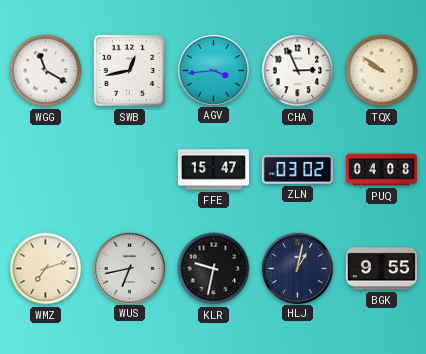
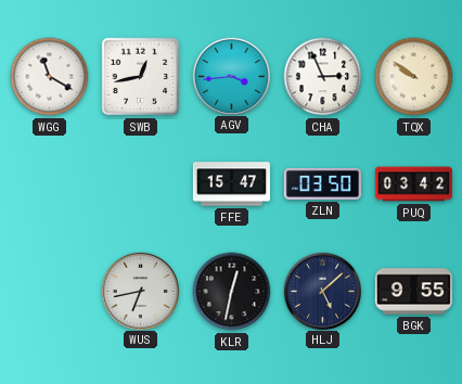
ZLN: 03:02 -> 03:50 (322, 183)
PUQ: 04:08 -> 03:42 (413, 184)
WMZ: 7:12 -> none (46, 269)
KLR: 9:32 -> 12:32 (232, 292)
HLJ: 1:02 -> 5:08 (322, 291)
